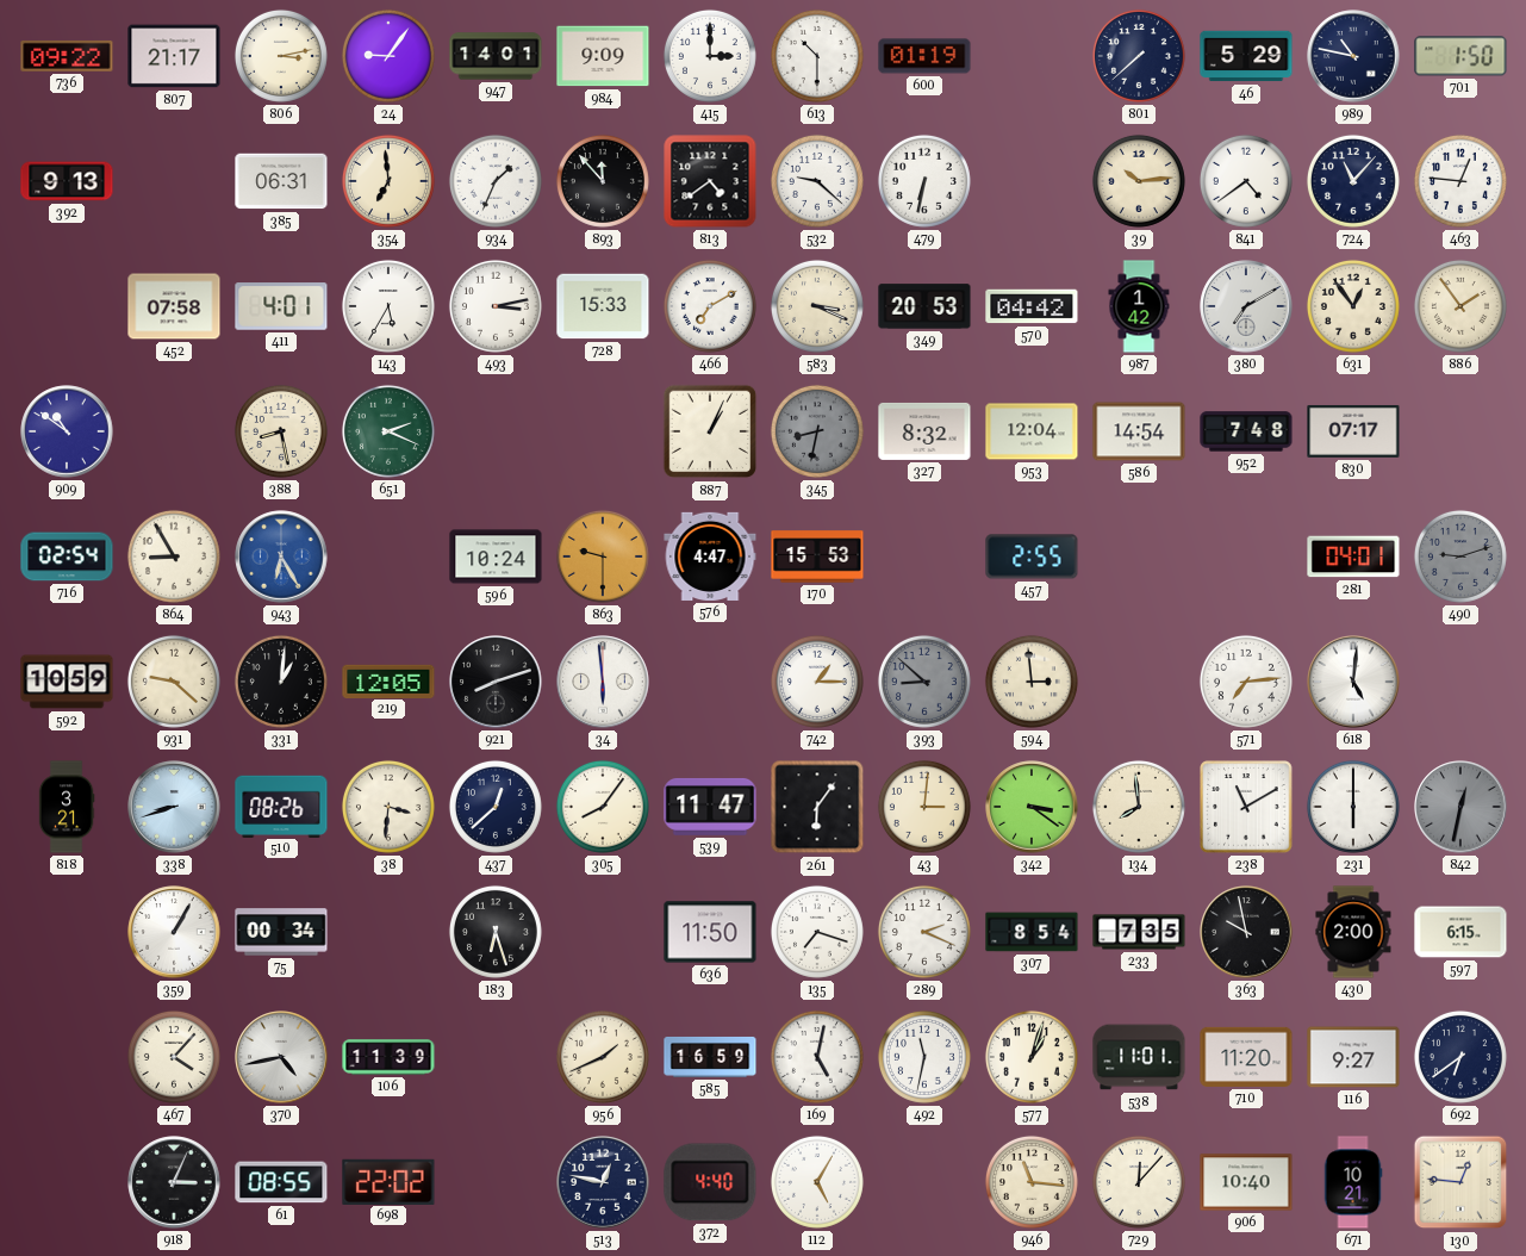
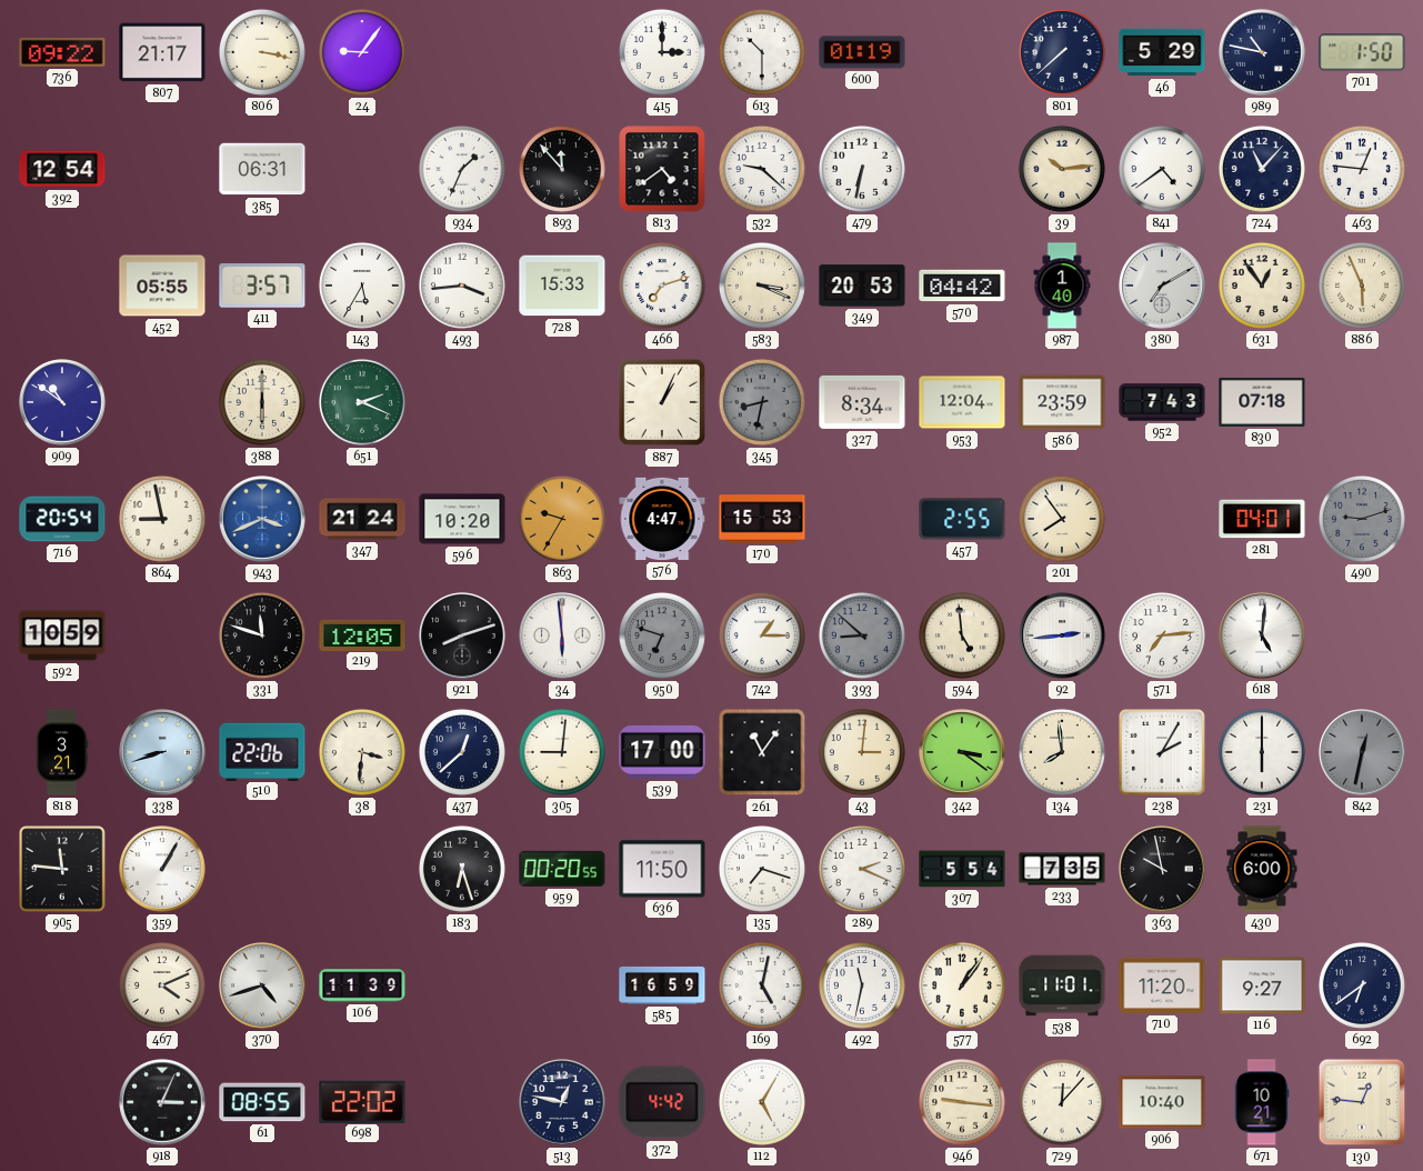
806: 3:13 -> 3:17 (262, 52)
947: 14:01 -> none (496, 56)
984: 9:09 -> none (603, 56)
392: 9:13 -> 12:54 (62, 169)
354: 6:59 -> none (388, 181)
452: 07:58 -> 05:55 (162, 286)
411: 4:01 -> 3:57 (262, 286)
493: 3:13 -> 3:44 (462, 286)
466: 7:10 -> 7:12 (662, 286)
987: 1:42 -> 1:40 (1062, 286)
886: 1:54 -> 5:56 (1362, 286)
388: 8:28 -> 6:00 (262, 402)
327: 8:32 -> 8:34 (862, 402)
586: 14:54 -> 23:59 (1062, 402)
952: 7:48 -> 7:43 (1162, 402)
830: 07:17 -> 07:18 (1262, 402)
716: 02:54 -> 20:54 (62, 519)
864: 8:55 -> 8:58 (162, 519)
943: 6:25 -> 3:41 (262, 519)
347: none -> 21:24 (362, 519)
596: 10:24 -> 10:20 (462, 519)
863: 9:30 -> 9:35 (562, 519)
201: none -> 7:54 (1062, 519)
931: 9:22 -> none (174, 682)
331: 1:01 -> 11:48 (262, 635)
950: none -> 6:48 (662, 635)
594: 2:59 -> 4:59 (962, 635)
92: none -> 2:44 (1062, 635)
510: 08:26 -> 22:06 (262, 751)
305: 8:06 -> 9:01 (562, 752)
539: 11:47 -> 17:00 (662, 752)
261: 6:06 -> 11:06 (762, 752)
238: 11:10 -> 2:05 (1162, 752)
905: none -> 11:46 (62, 869)
75: 00:34 -> none (281, 932)
959: none -> 00:20 (562, 869)
307: 8:54 -> 5:54 (962, 869)
430: 2:00 -> 6:00 (1262, 869)
597: 6:15 -> none (1460, 932)
467: 4:07 -> 4:11 (162, 985)
370: 4:43 -> 4:42 (262, 985)
956: 1:41 -> none (603, 1057)
577: 1:03 -> 1:06 (962, 985)
372: 4:40 -> 4:42 (662, 1102)
946: 11:16 -> 9:16 (962, 1102)
